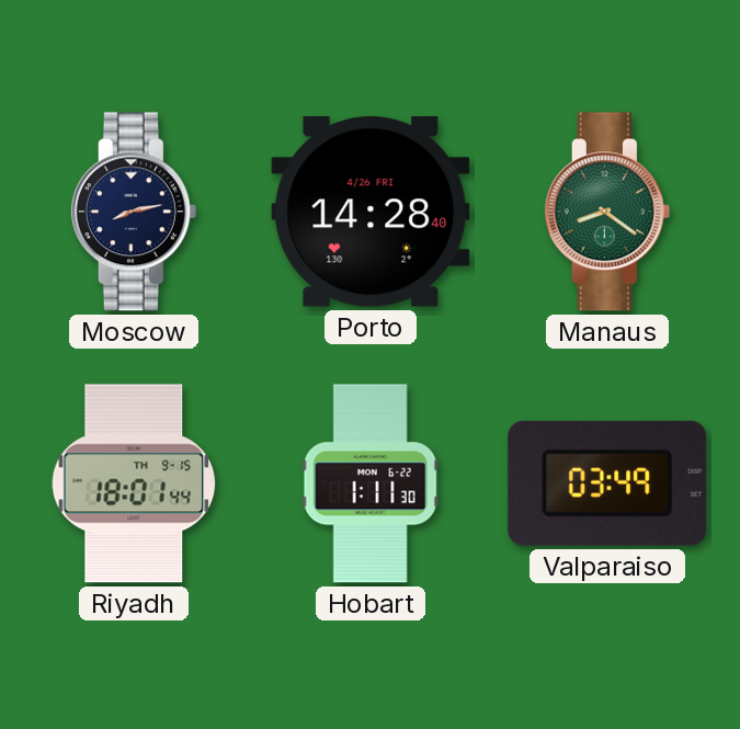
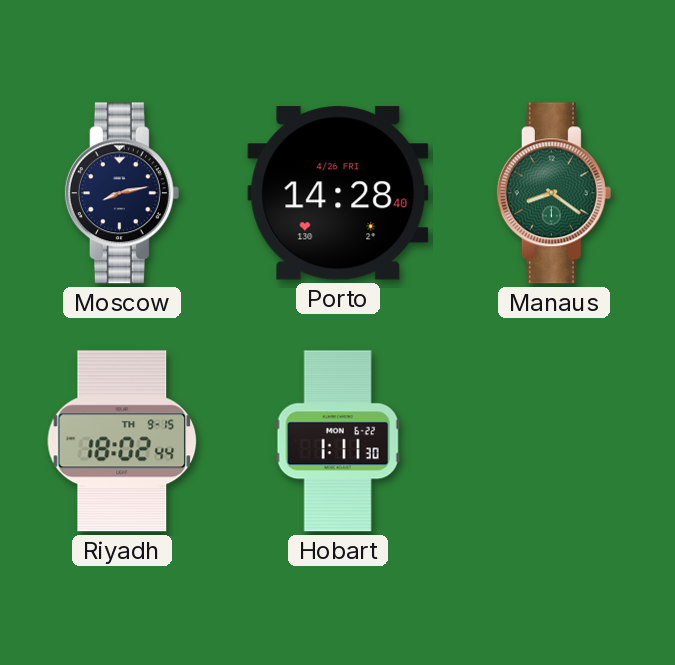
Riyadh: 18:01 -> 18:02 (122, 441)
Valparaiso: 03:49 -> none (607, 483)
